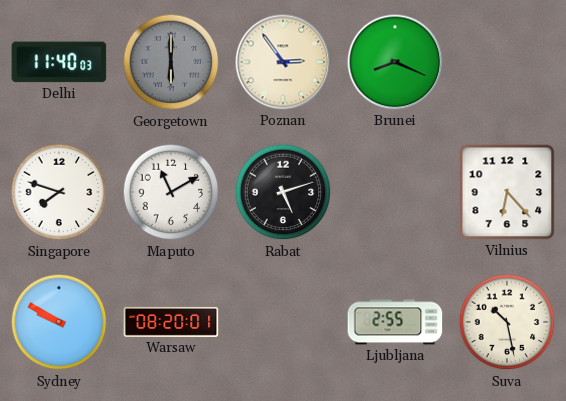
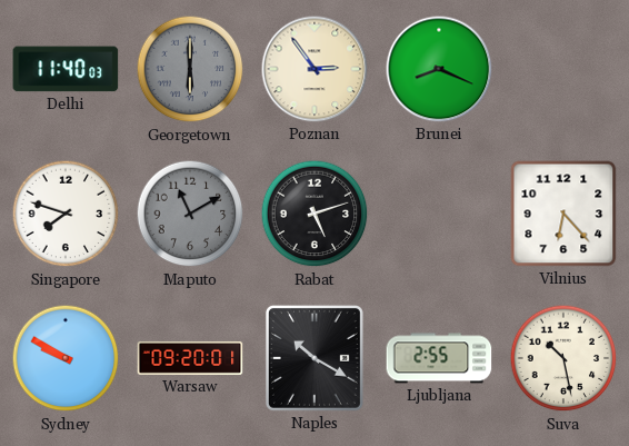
Maputo dial: white -> grey (190, 214)
Warsaw: 08:20 -> 09:20 (190, 358)
Naples: none -> 10:20 (314, 358)
